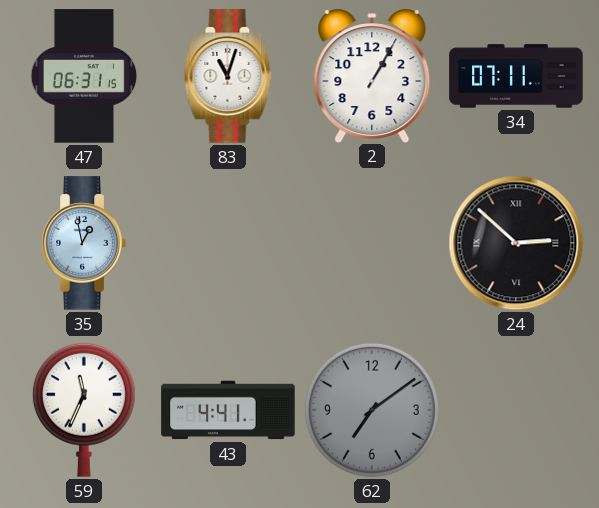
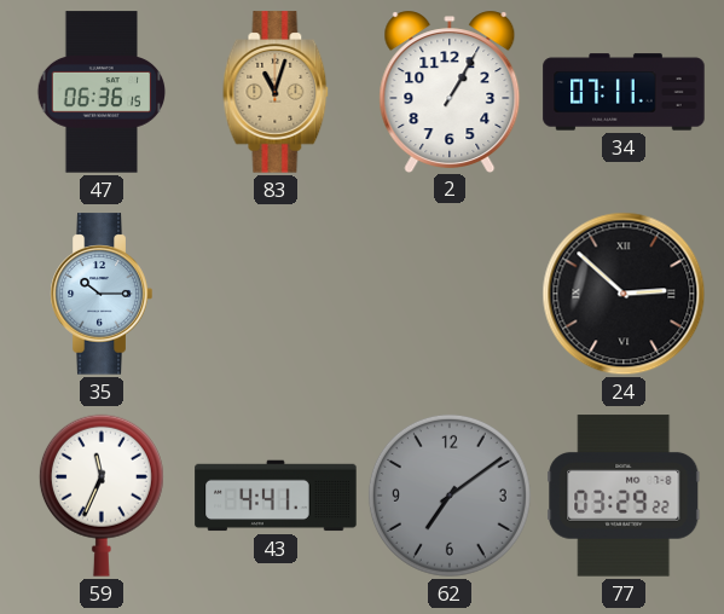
47: 06:31 -> 06:36 (102, 92)
83 dial: white -> champagne (276, 92)
35: 12:58 -> 10:15 (102, 294)
77: none -> 03:29 (624, 496)
